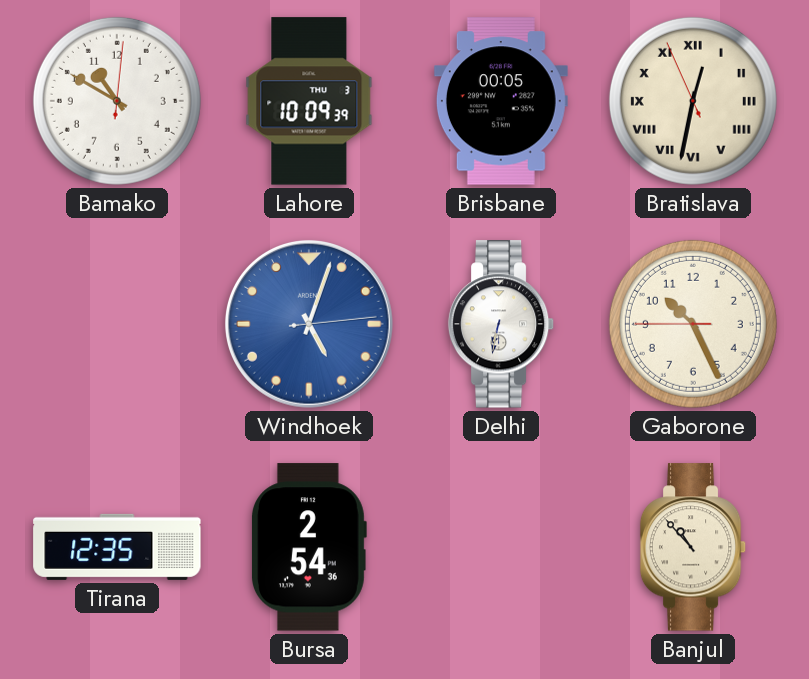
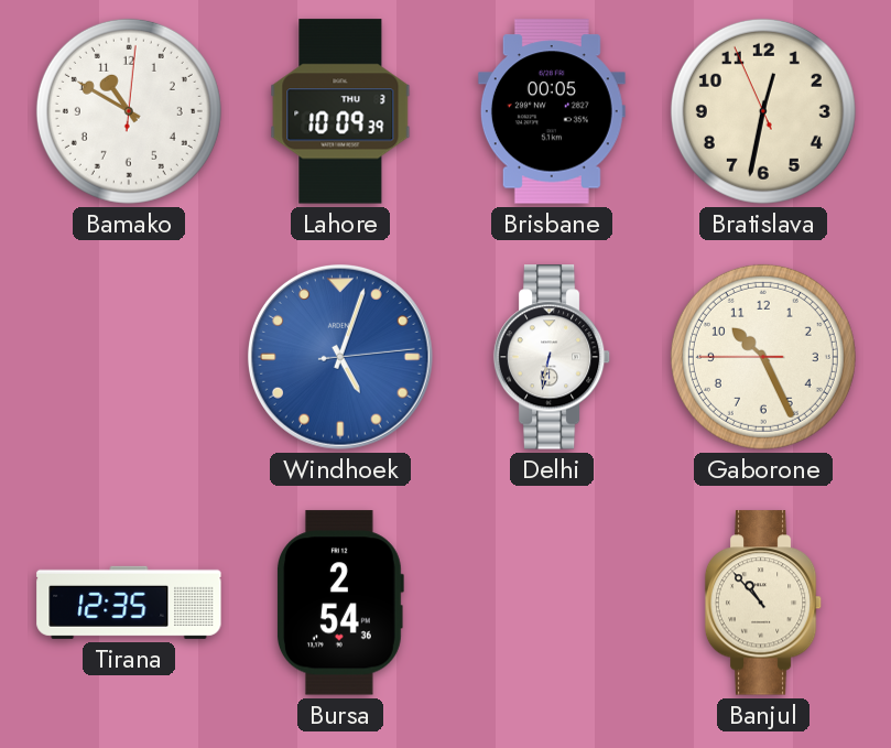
Bratislava numerals: Roman -> Arabic (763, 111)
